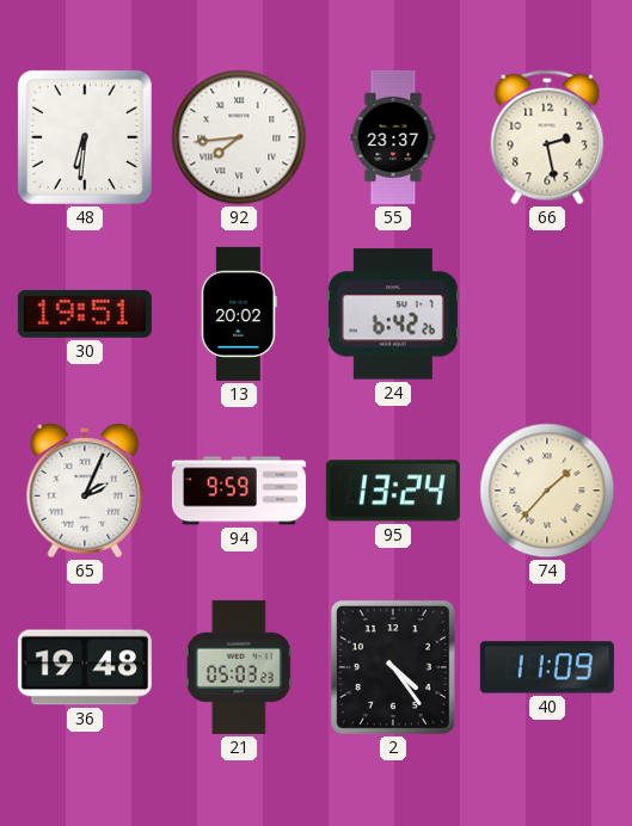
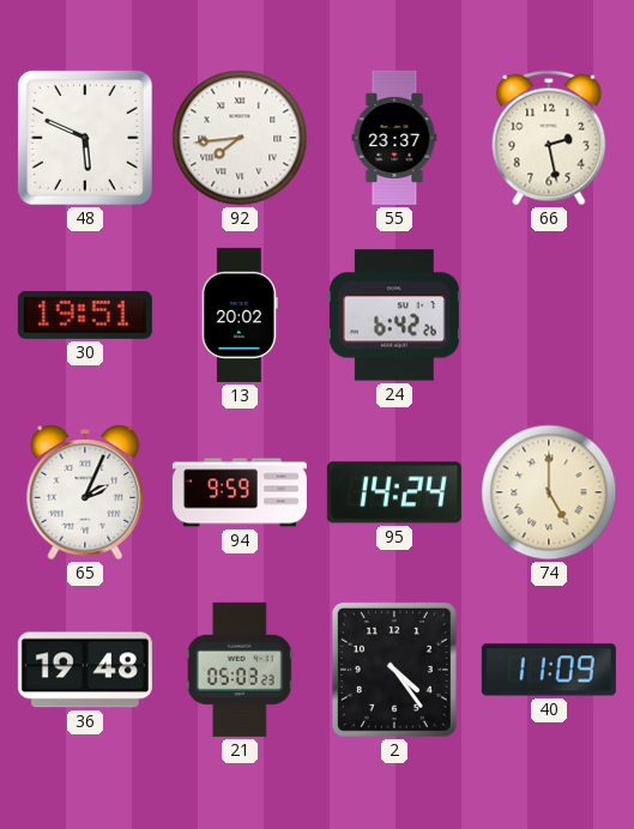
48: 6:31 -> 5:49 (85, 138)
95: 13:24 -> 14:24 (394, 492)
74: 1:37 -> 5:00 (549, 492)
